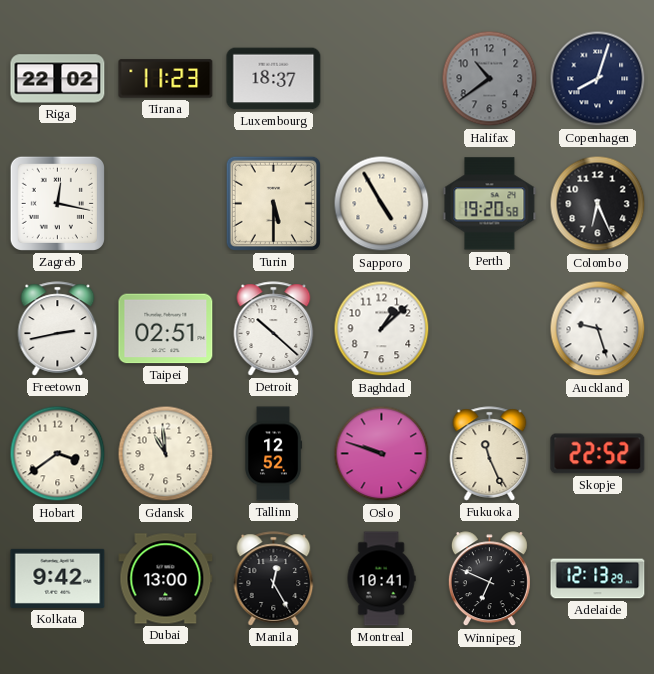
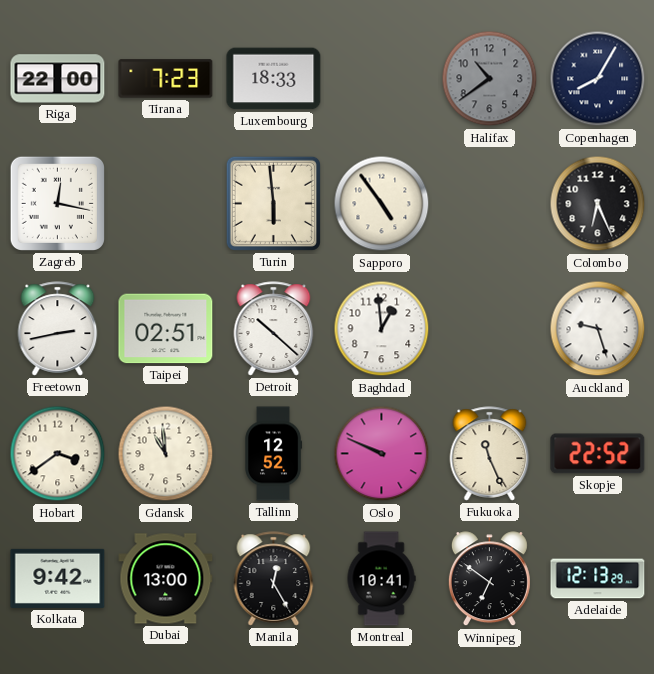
Riga: 22:02 -> 22:00 (58, 79)
Tirana: 11:23 -> 7:23 (166, 79)
Luxembourg: 18:37 -> 18:33 (274, 79)
Copenhagen: 8:03 -> 8:05 (598, 79)
Turin: 5:30 -> 5:59 (273, 203)
Sapporo: 4:55 -> 4:54 (382, 204)
Perth: 19:20 -> none (490, 204)
Baghdad: 1:08 -> 12:59 (382, 329)
Oslo: 9:48 -> 9:49 (382, 454)
Winnipeg: 6:49 -> 6:51 (489, 579)
